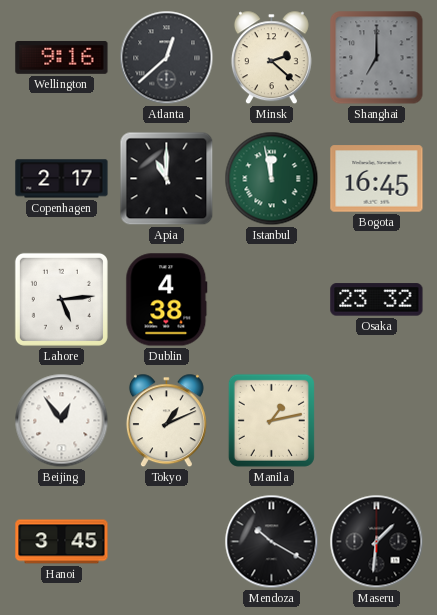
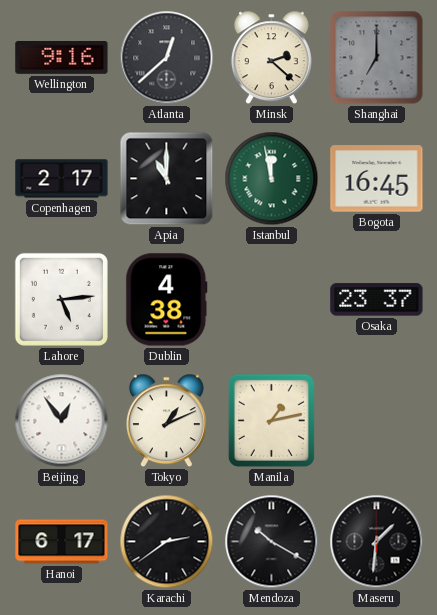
Osaka: 23:32 -> 23:37 (377, 300)
Hanoi: 3:45 -> 6:17 (62, 542)
Karachi: none -> 2:39 (167, 542)
